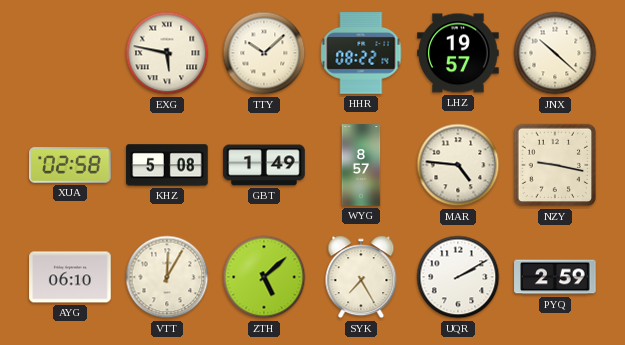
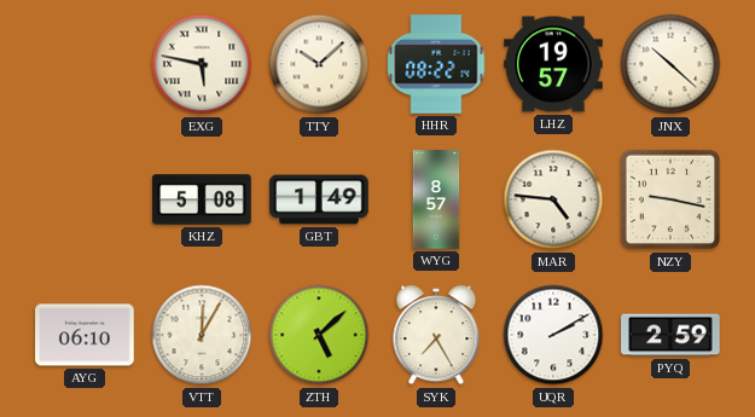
XUA: 02:58 -> none (70, 165)
